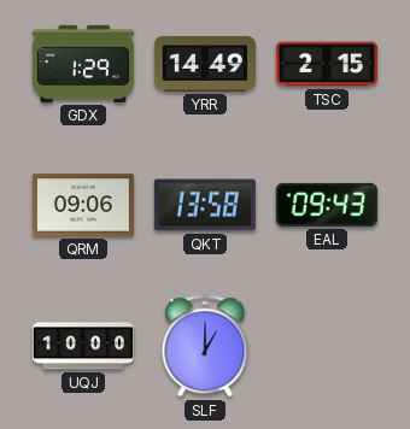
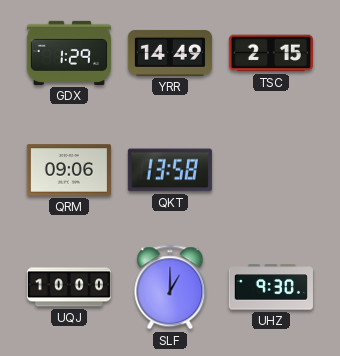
EAL: 09:43 -> none (327, 205)
UHZ: none -> 9:30 (271, 287)
